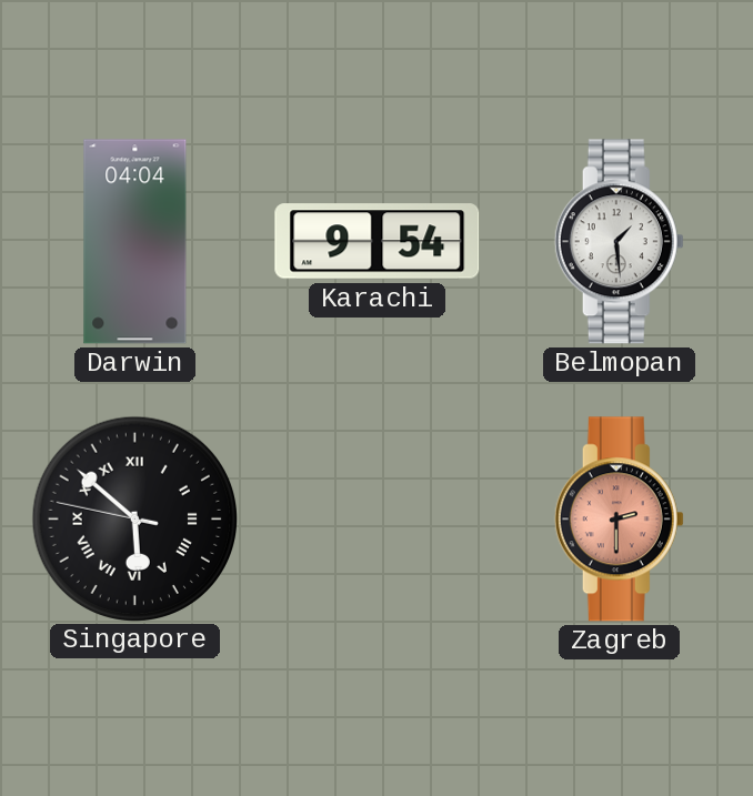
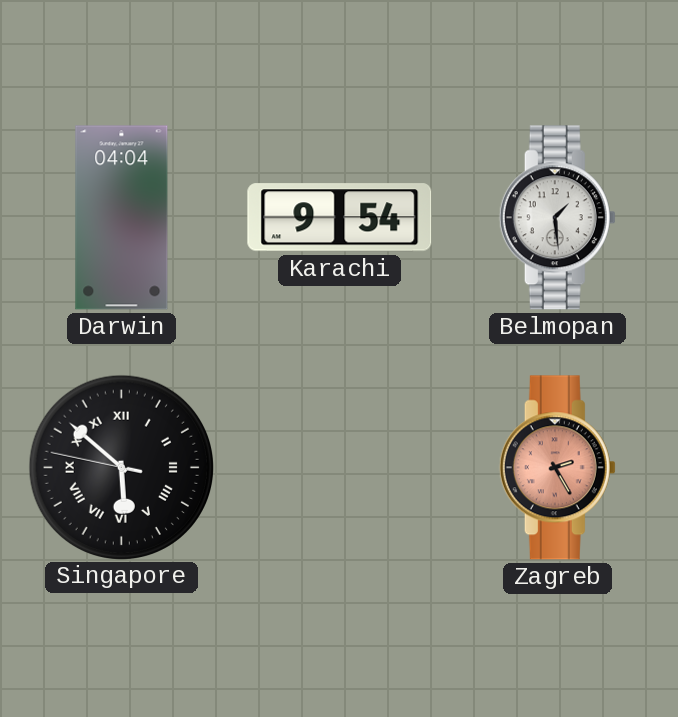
Zagreb: 2:30 -> 2:25 (557, 468)
